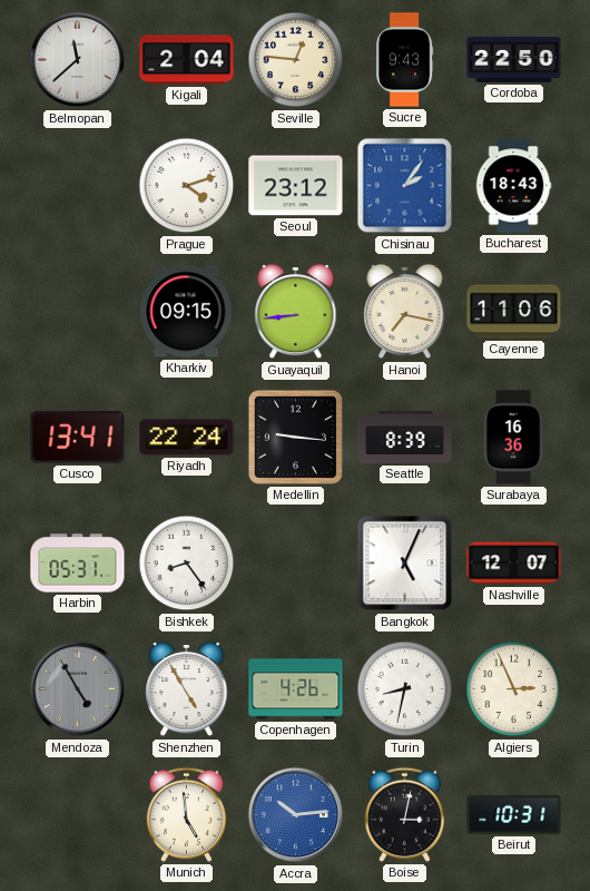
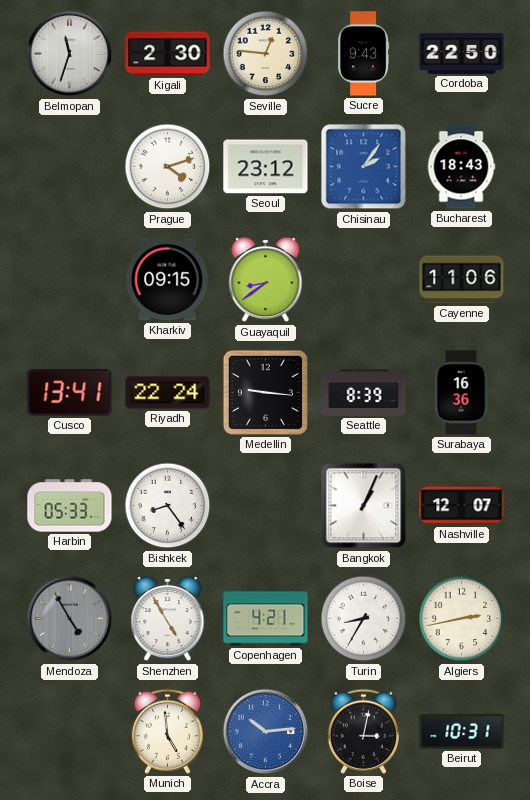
Belmopan: 11:38 -> 11:33 (70, 54)
Kigali: 2:04 -> 2:30 (168, 54)
Guayaquil: 8:44 -> 8:39 (266, 280)
Hanoi: 7:17 -> none (405, 312)
Harbin: 05:31 -> 05:33 (70, 506)
Bangkok: 5:04 -> 1:04 (364, 506)
Copenhagen: 4:26 -> 4:21 (266, 619)
Turin: 8:32 -> 8:35 (364, 619)
Algiers: 2:56 -> 2:43 (462, 619)
